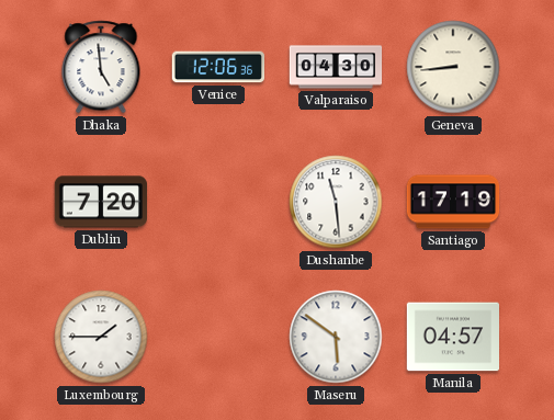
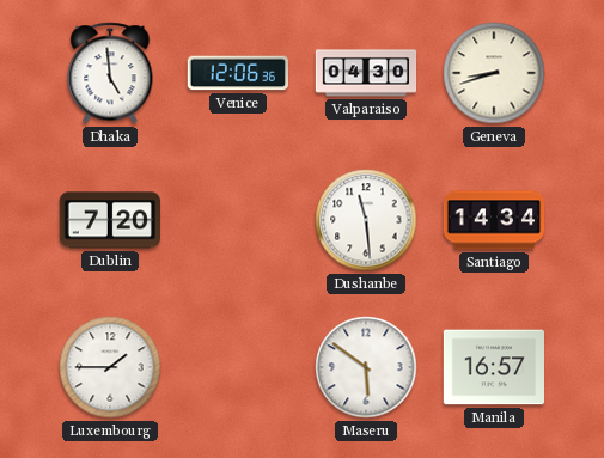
Geneva: 8:44 -> 8:42 (494, 73)
Santiago: 17:19 -> 14:34 (494, 220)
Manila: 04:57 -> 16:57 (493, 367)
